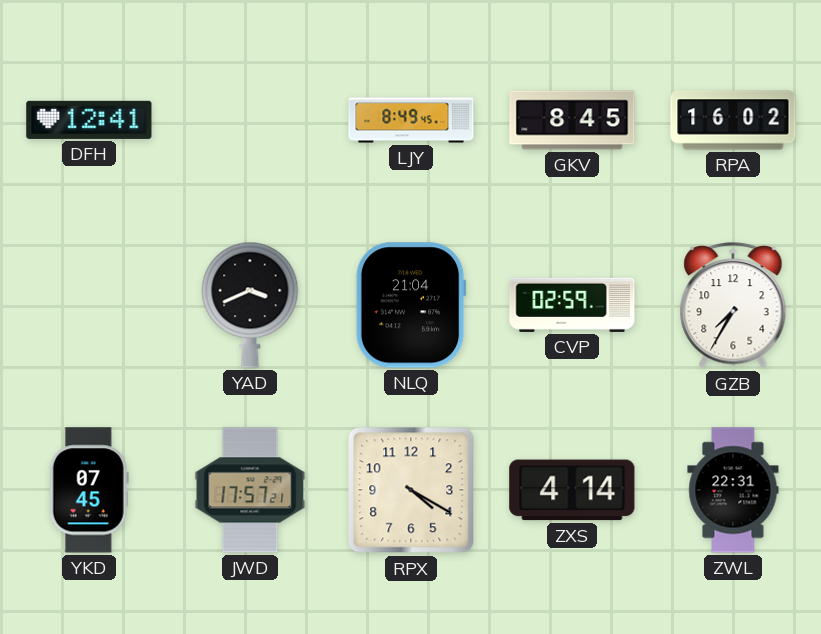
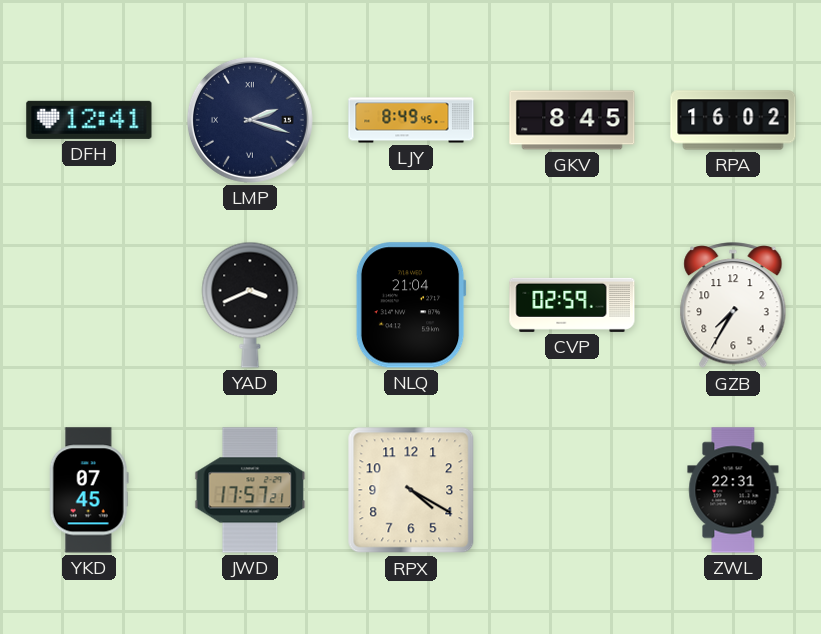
LMP: none -> 2:18 (250, 120)
ZXS: 4:14 -> none (572, 490)
